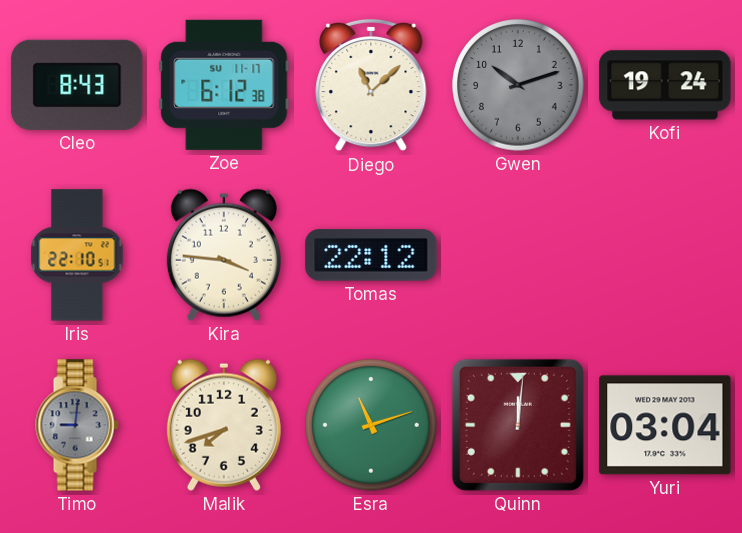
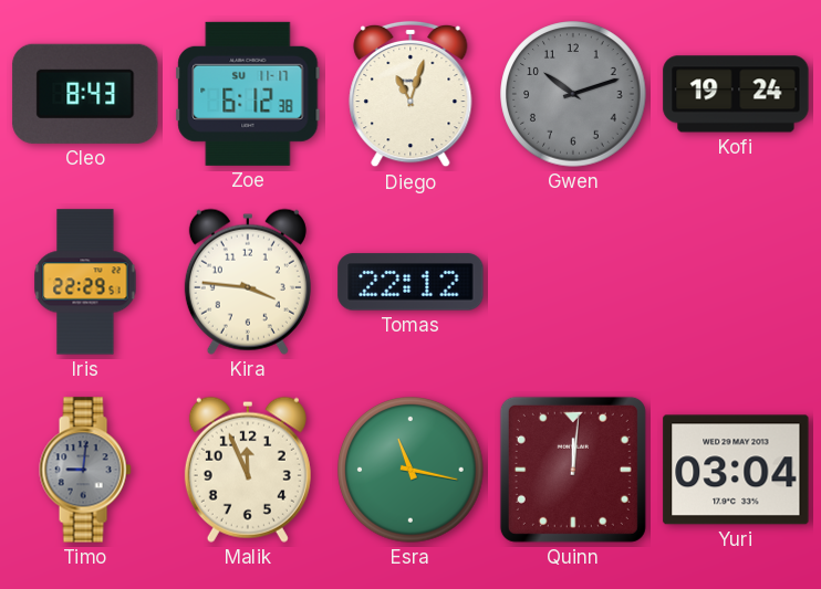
Diego: 11:08 -> 11:03 (410, 94)
Iris: 22:10 -> 22:29 (85, 282)
Malik: 7:42 -> 11:56 (248, 470)
Esra: 11:12 -> 11:17 (410, 470)
